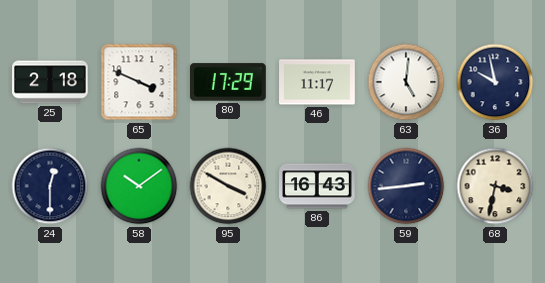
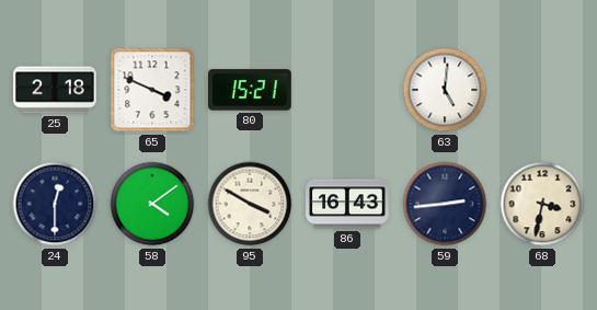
80: 17:29 -> 15:21 (251, 90)
46: 11:17 -> none (317, 82)
36: 9:58 -> none (495, 82)
58: 10:09 -> 4:09 (152, 204)
